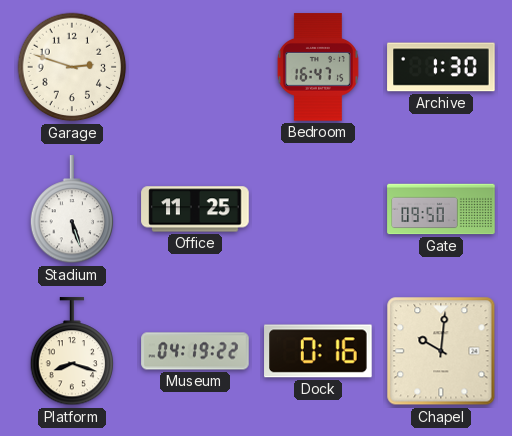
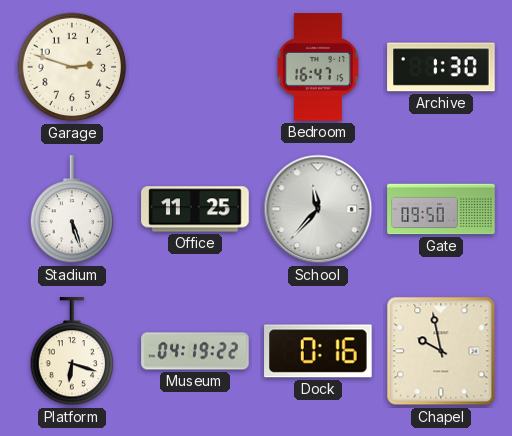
School: none -> 11:37 (318, 209)
Platform: 8:18 -> 6:18 (72, 352)
Chapel: 10:01 -> 9:58 (441, 351)
